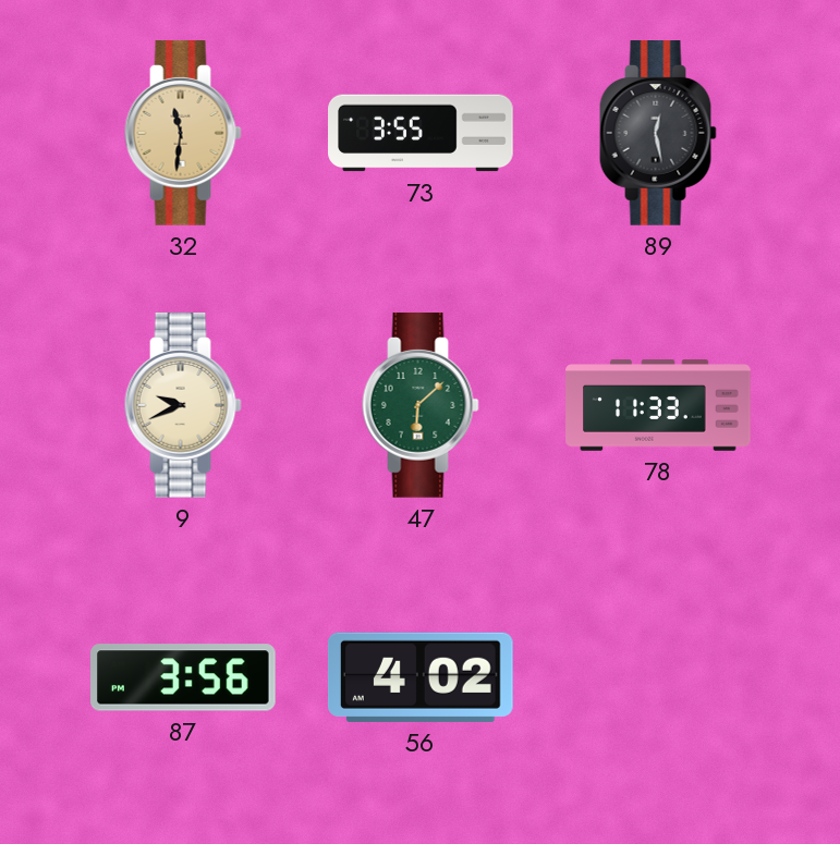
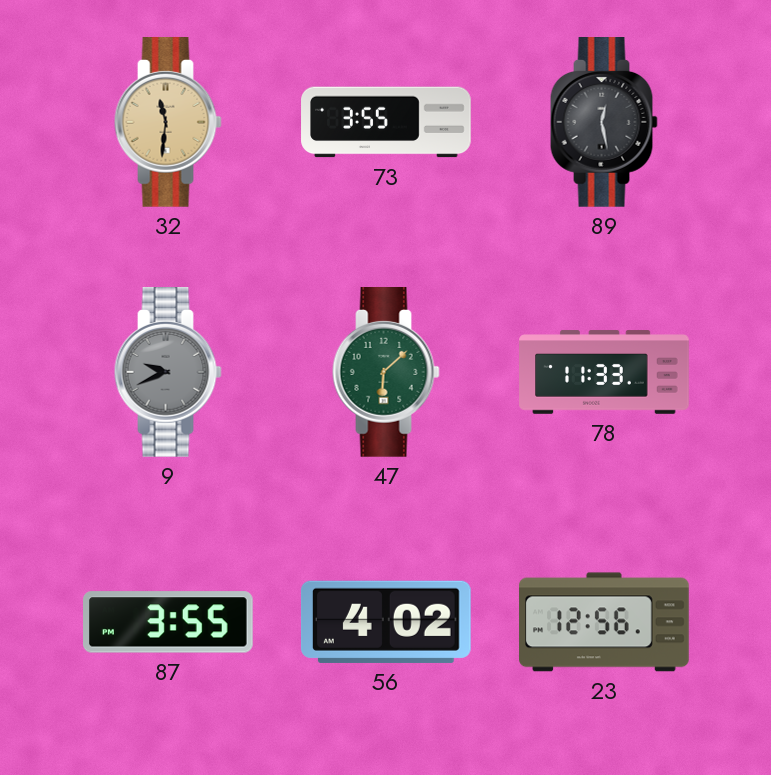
9 dial: cream -> grey (168, 373)
87: 3:56 -> 3:55 (169, 622)
23: none -> 12:56 (604, 622)
